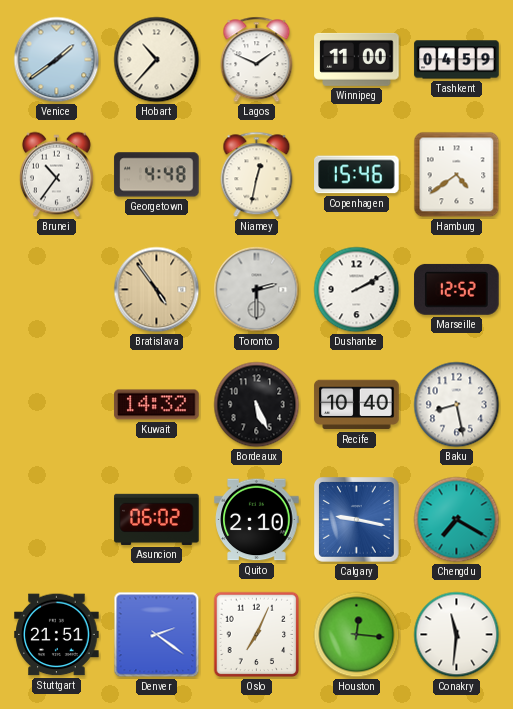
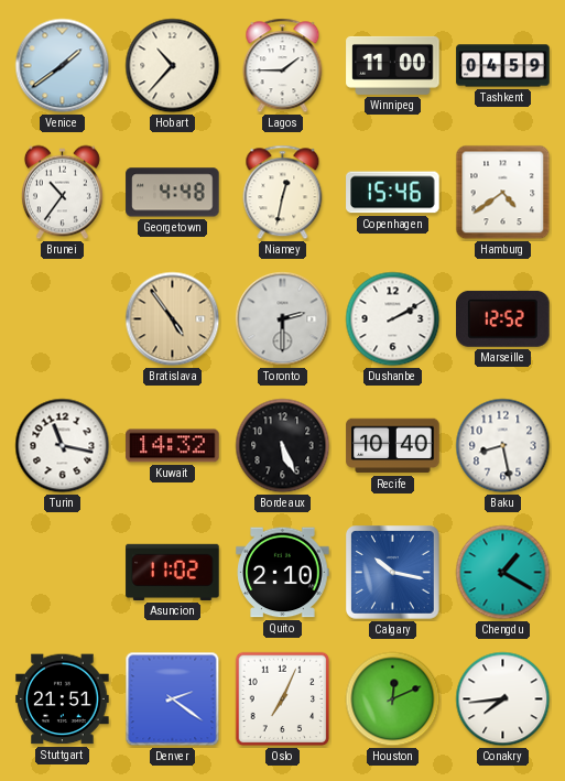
Lagos: 1:49 -> 1:45 (283, 66)
Turin: none -> 11:17 (63, 446)
Asuncion: 06:02 -> 11:02 (173, 572)
Calgary: 9:17 -> 10:17 (393, 573)
Chengdu: 7:20 -> 1:20 (503, 573)
Houston: 12:16 -> 12:11 (393, 699)
Conakry: 11:31 -> 7:44 (503, 699)
